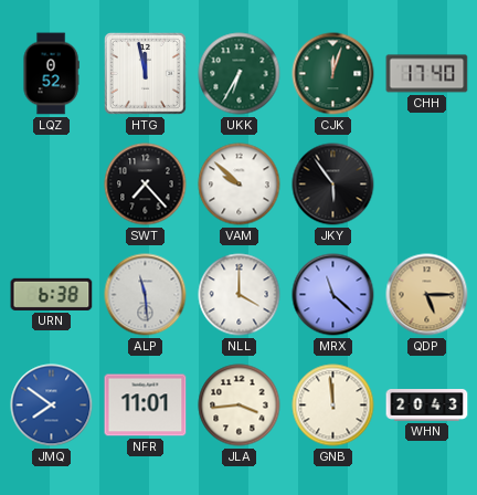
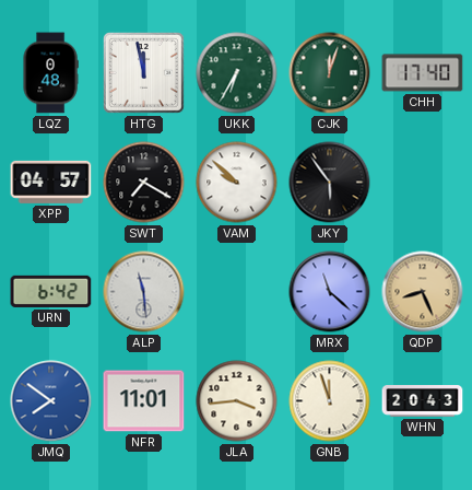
LQZ: 0:52 -> 0:48 (50, 73)
XPP: none -> 04:57 (51, 182)
SWT: 7:23 -> 7:20 (144, 183)
URN: 6:38 -> 6:42 (51, 291)
NLL: 4:00 -> none (240, 295)
QDP: 5:15 -> 8:26 (423, 292)
GNB: 11:59 -> 11:57 (330, 401)
